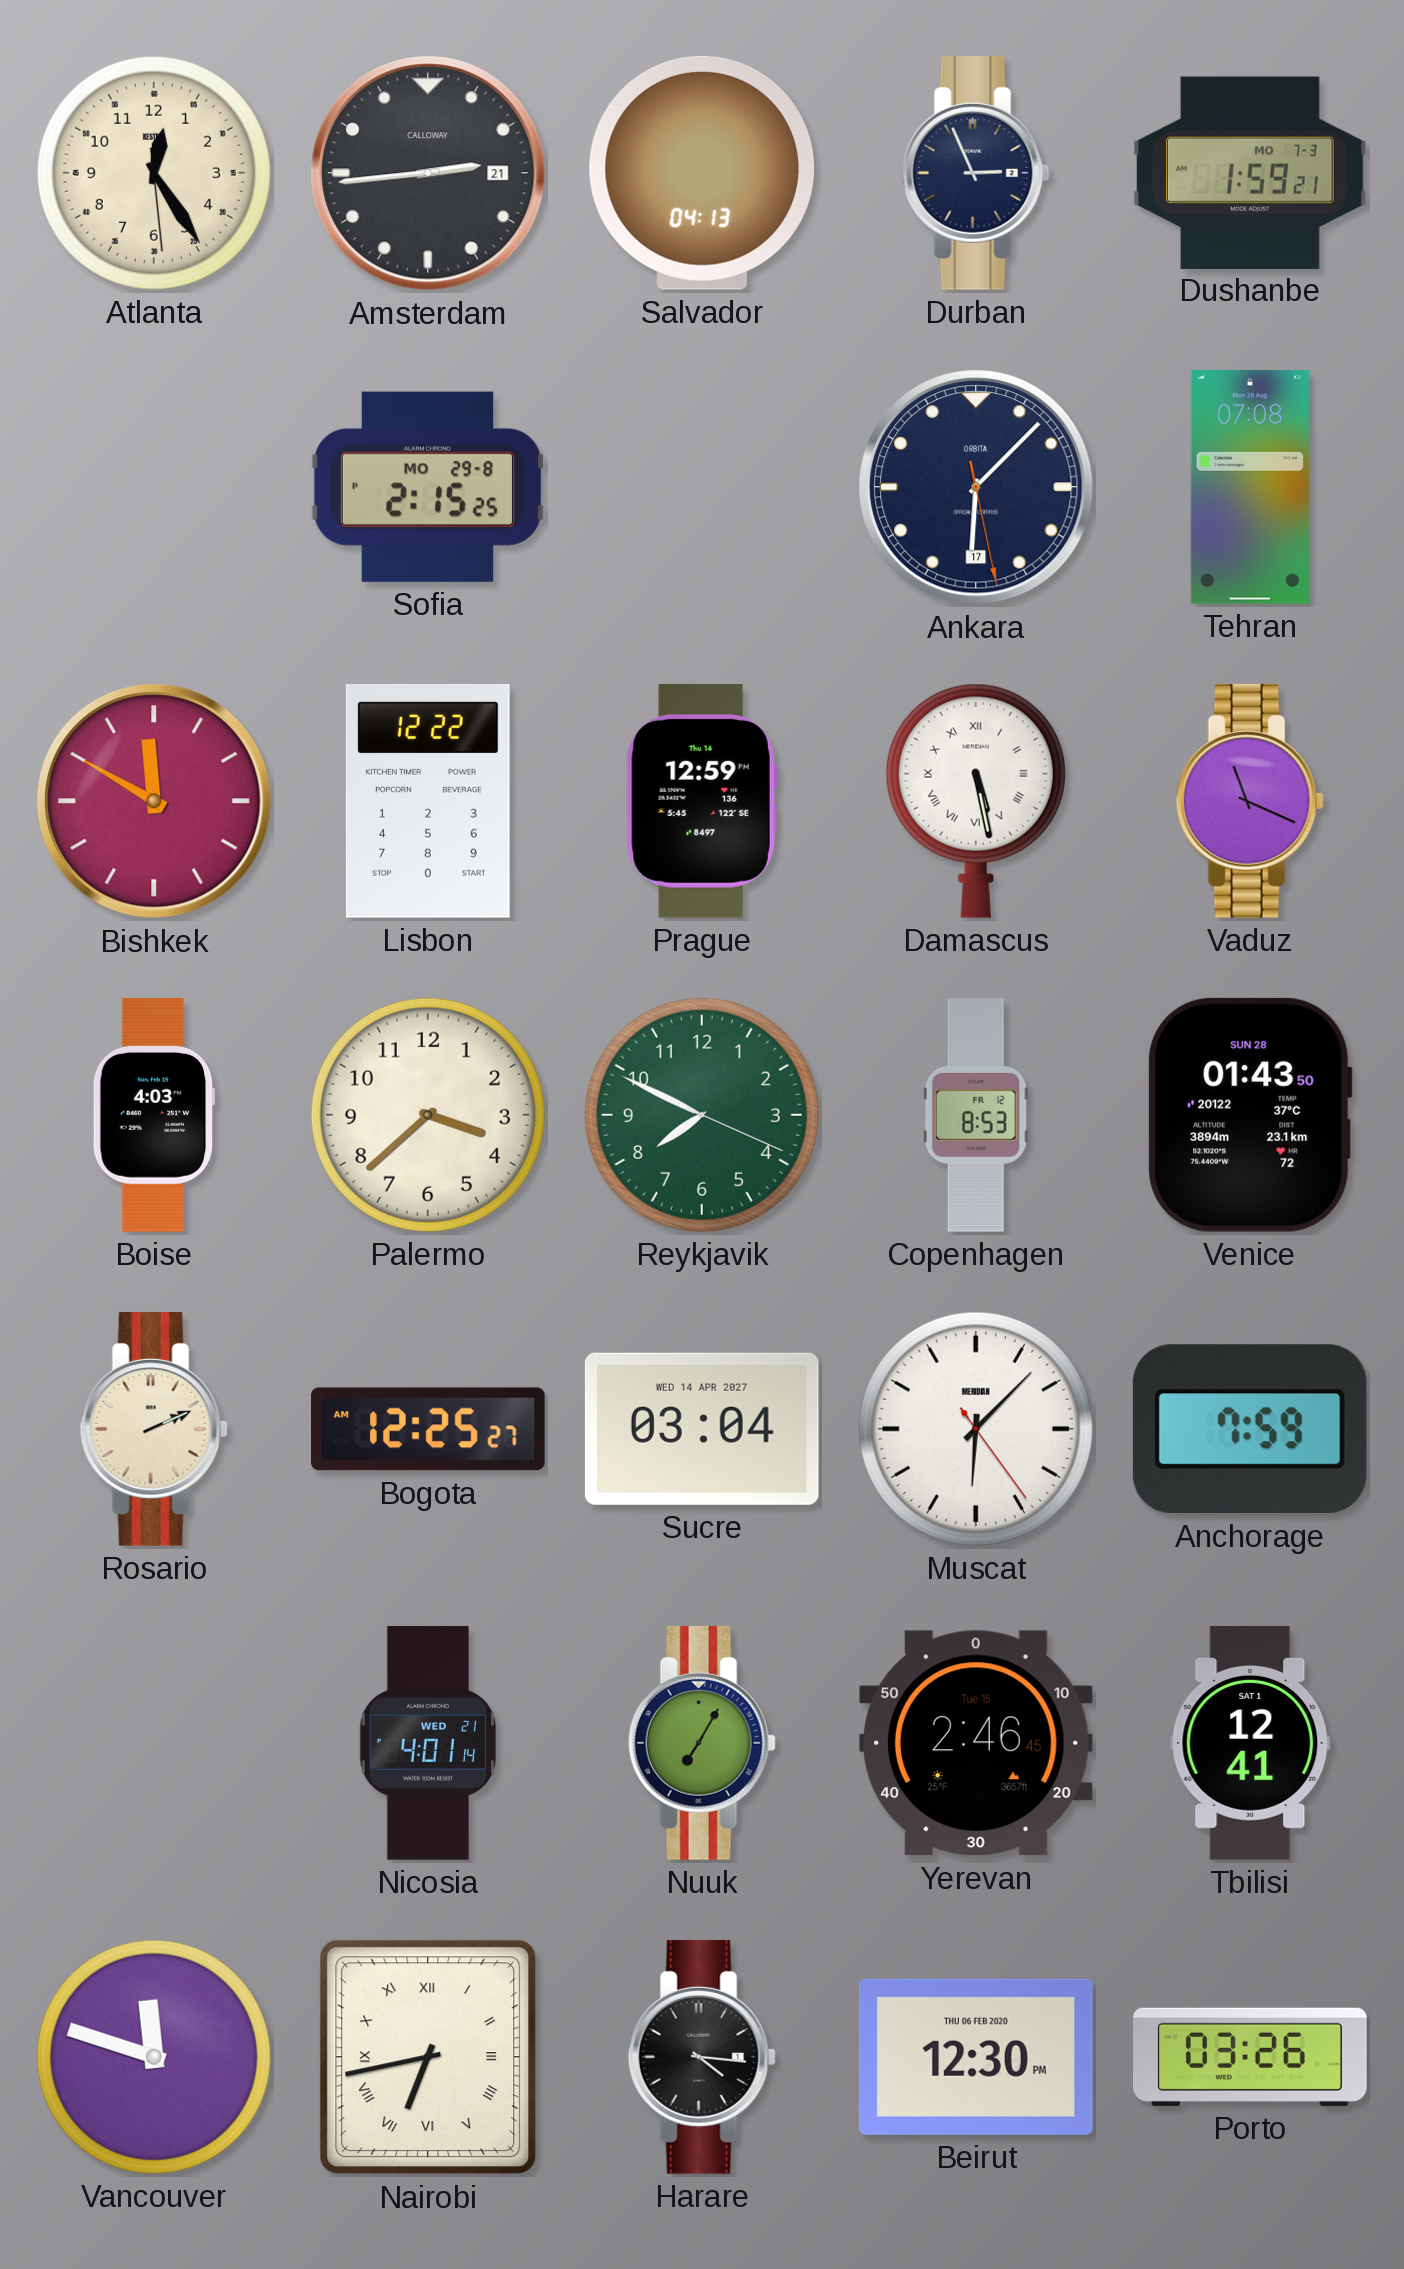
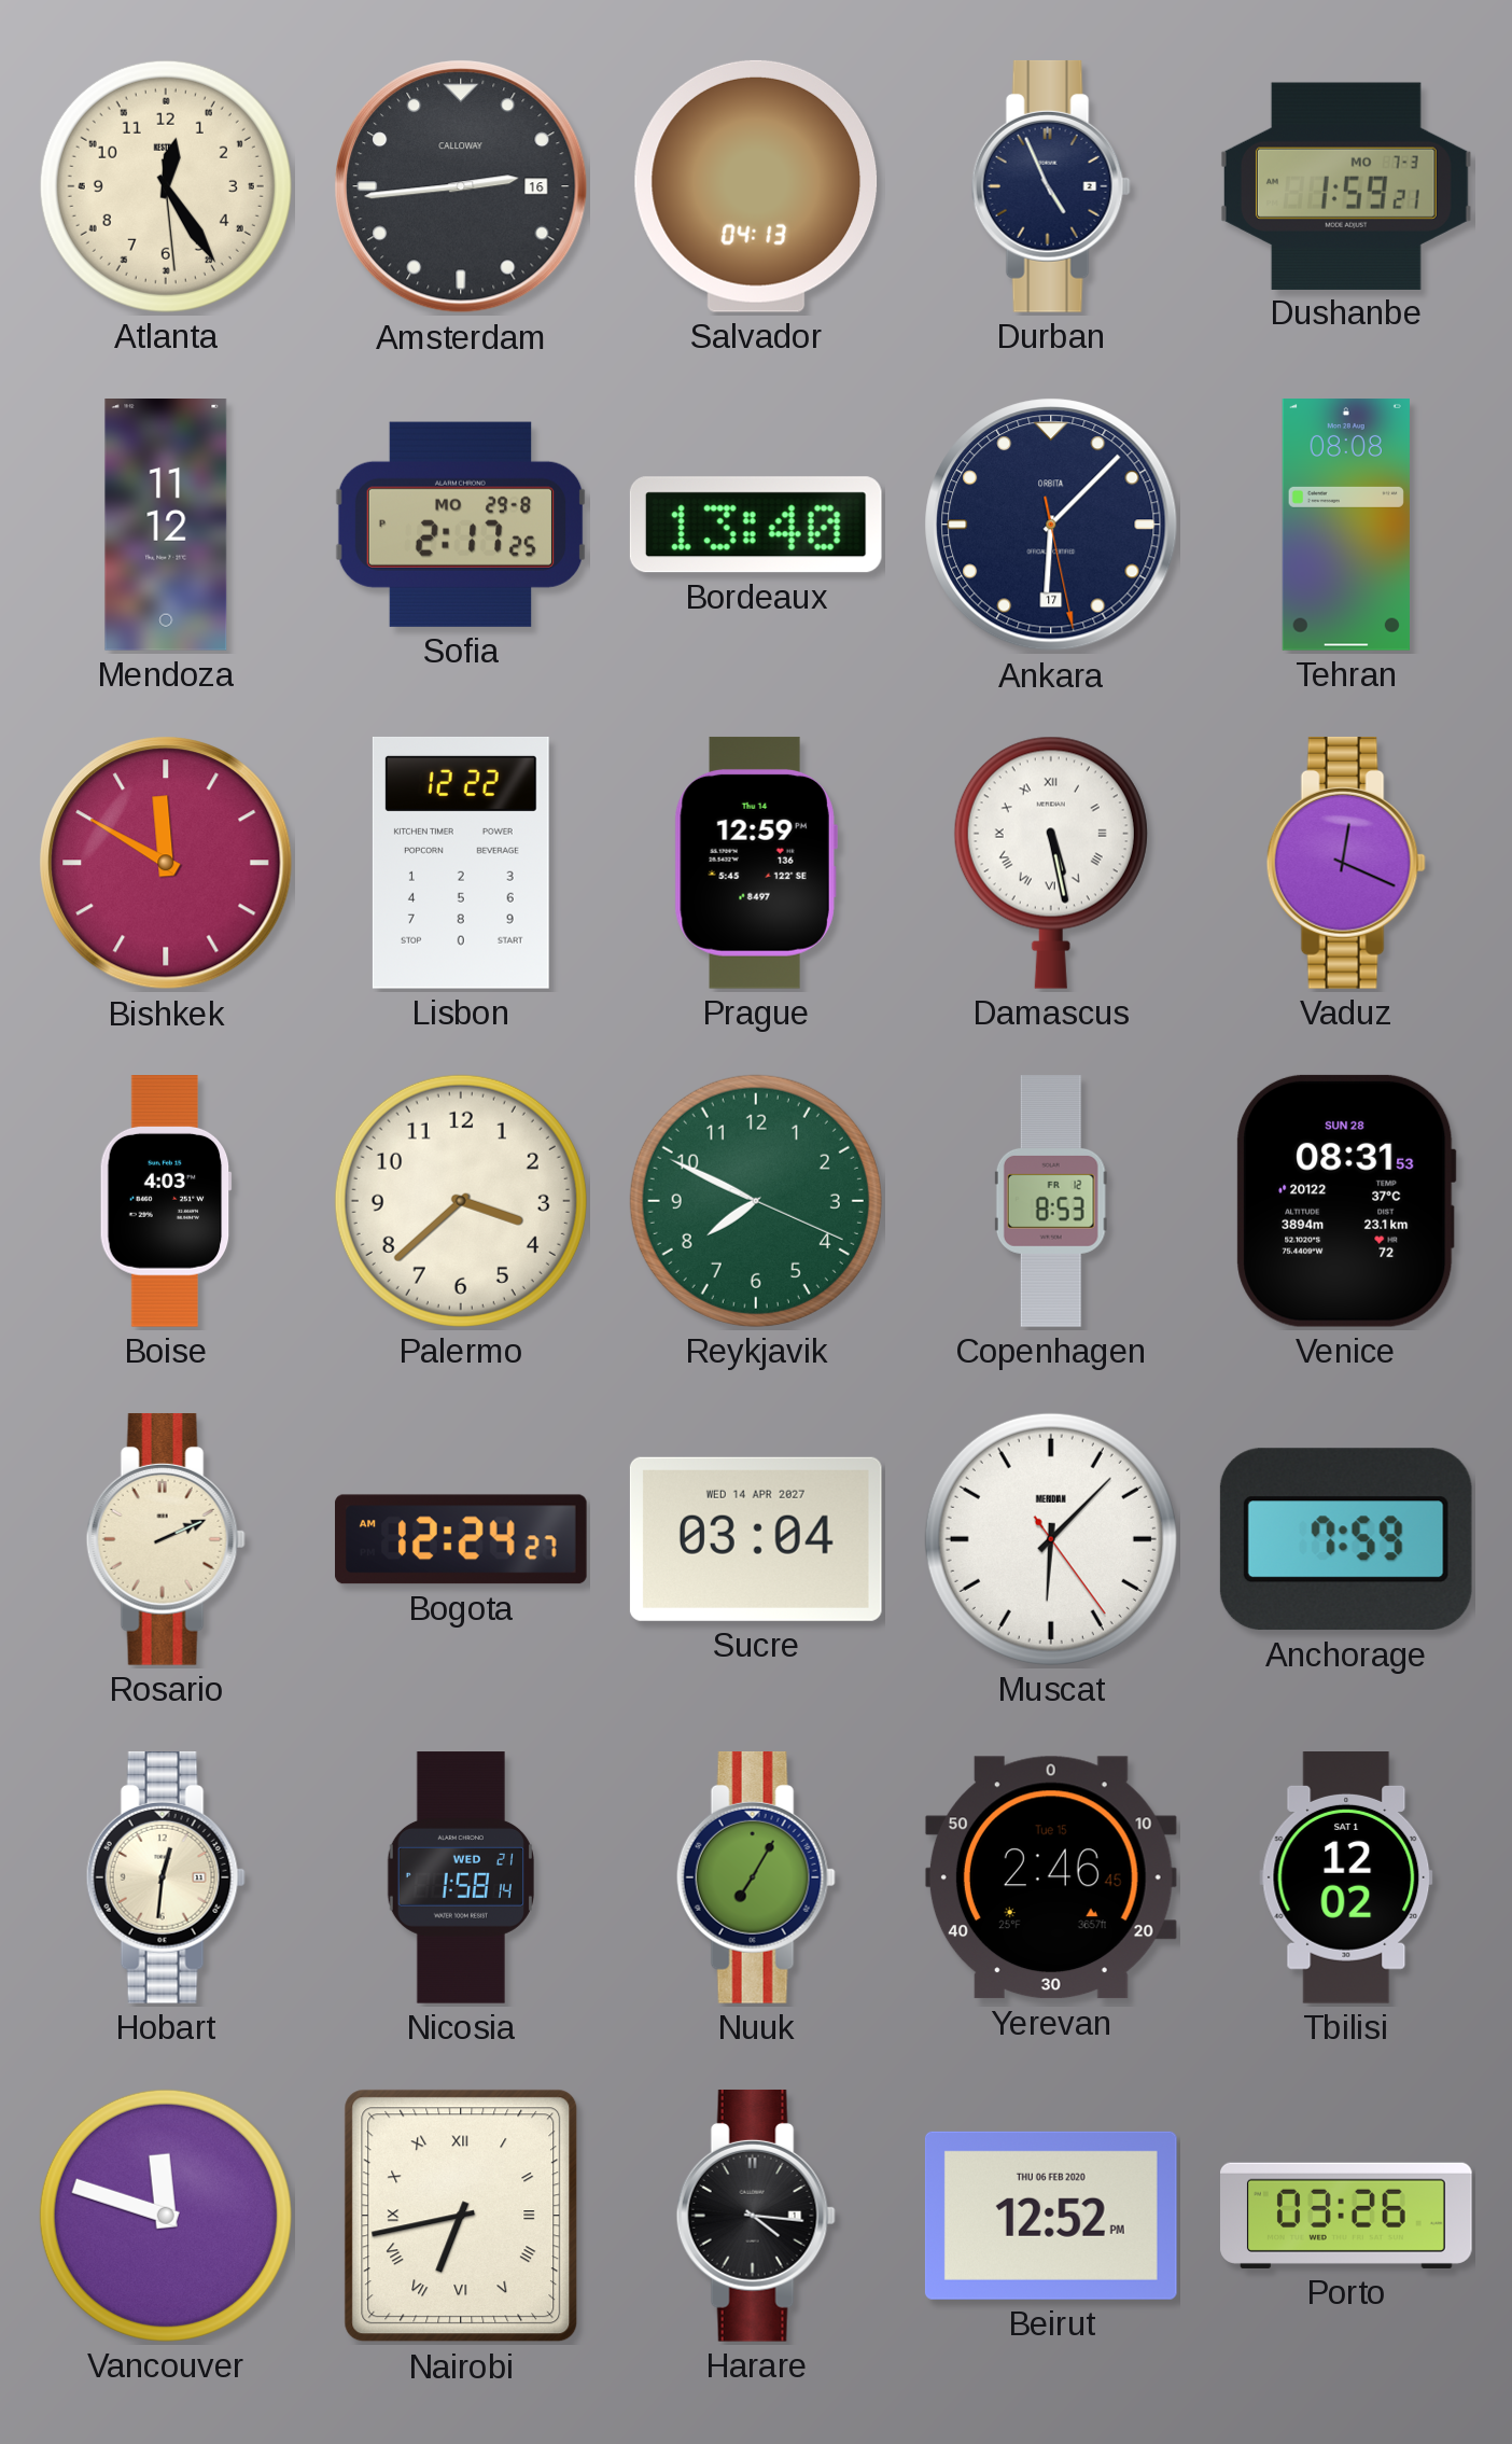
Amsterdam date: 21 -> 16 (461, 186)
Durban: 2:56 -> 4:56 (1051, 186)
Mendoza: none -> 11:12 (166, 526)
Sofia: 2:15 -> 2:17 (461, 525)
Bordeaux: none -> 13:40 (756, 525)
Tehran: 07:08 -> 08:08 (1346, 526)
Vaduz: 11:19 -> 12:19 (1346, 863)
Venice: 01:43 -> 08:31 (1346, 1201)
Bogota: 12:25 -> 12:24 (462, 1539)
Hobart: none -> 12:31 (166, 1877)
Nicosia: 4:01 -> 1:58 (461, 1877)
Tbilisi: 12:41 -> 12:02 (1346, 1879)
Beirut: 12:30 -> 12:52 (1051, 2216)
